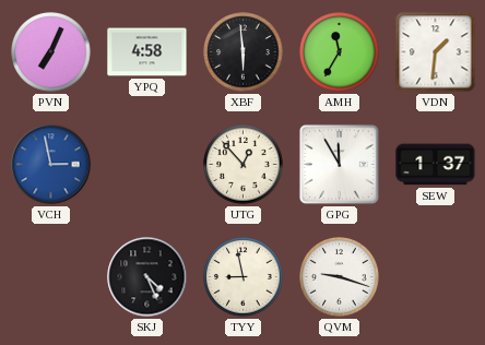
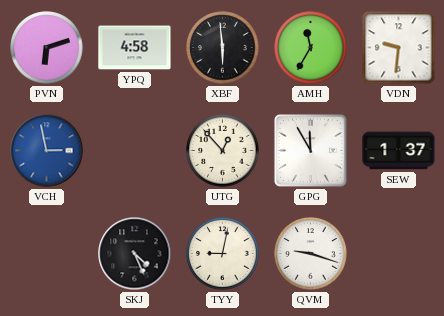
PVN: 7:04 -> 6:12 (47, 48)
VDN: 1:31 -> 9:31 (399, 48)
TYY: 8:58 -> 9:02 (223, 254)
